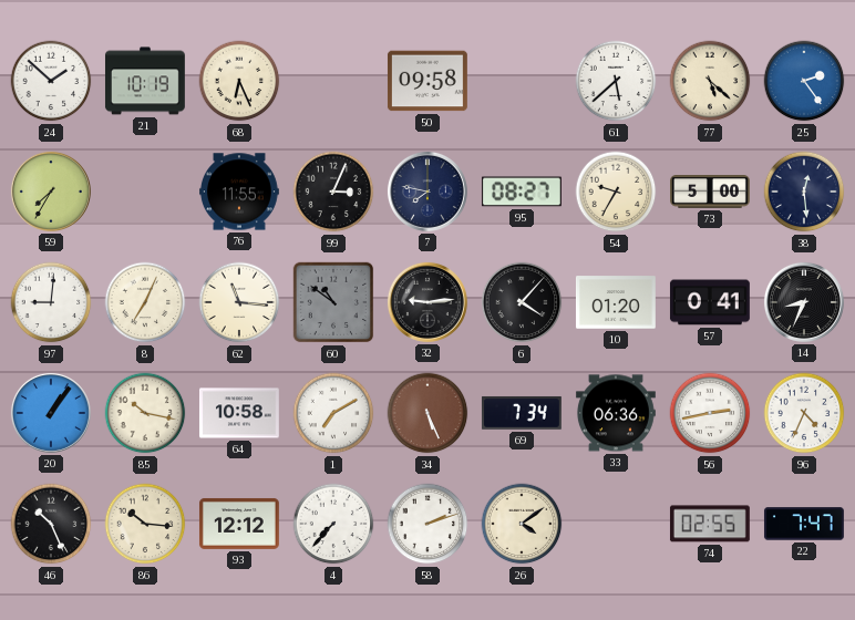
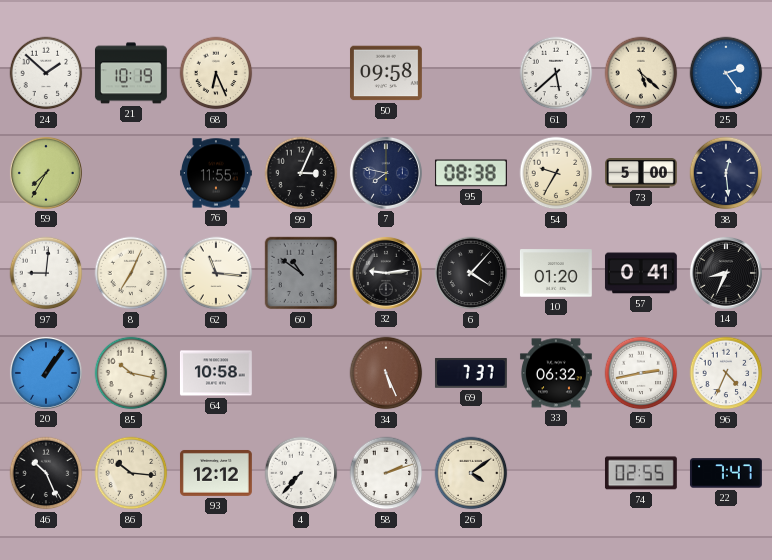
95: 08:27 -> 08:38 (471, 173)
1: 7:10 -> none (333, 413)
69: 7:34 -> 7:37 (471, 373)
33: 06:36 -> 06:32 (556, 373)
